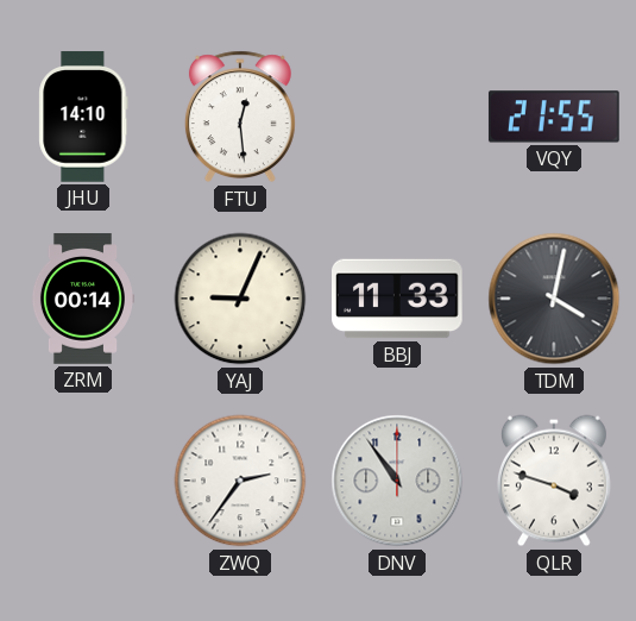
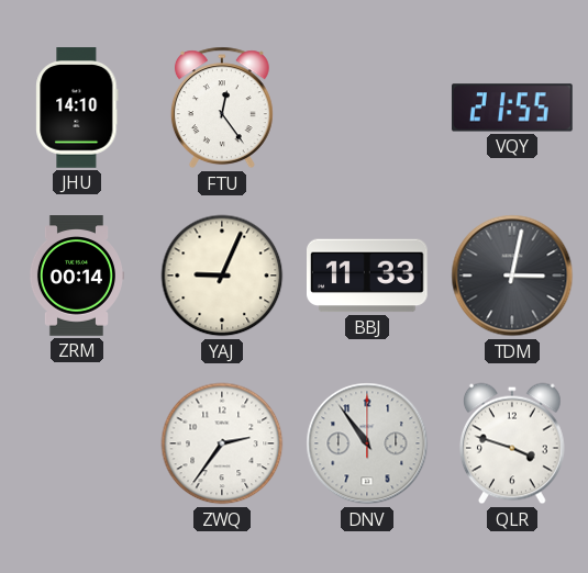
FTU: 12:29 -> 12:24 (222, 108)
TDM: 4:02 -> 3:02 (512, 276)
